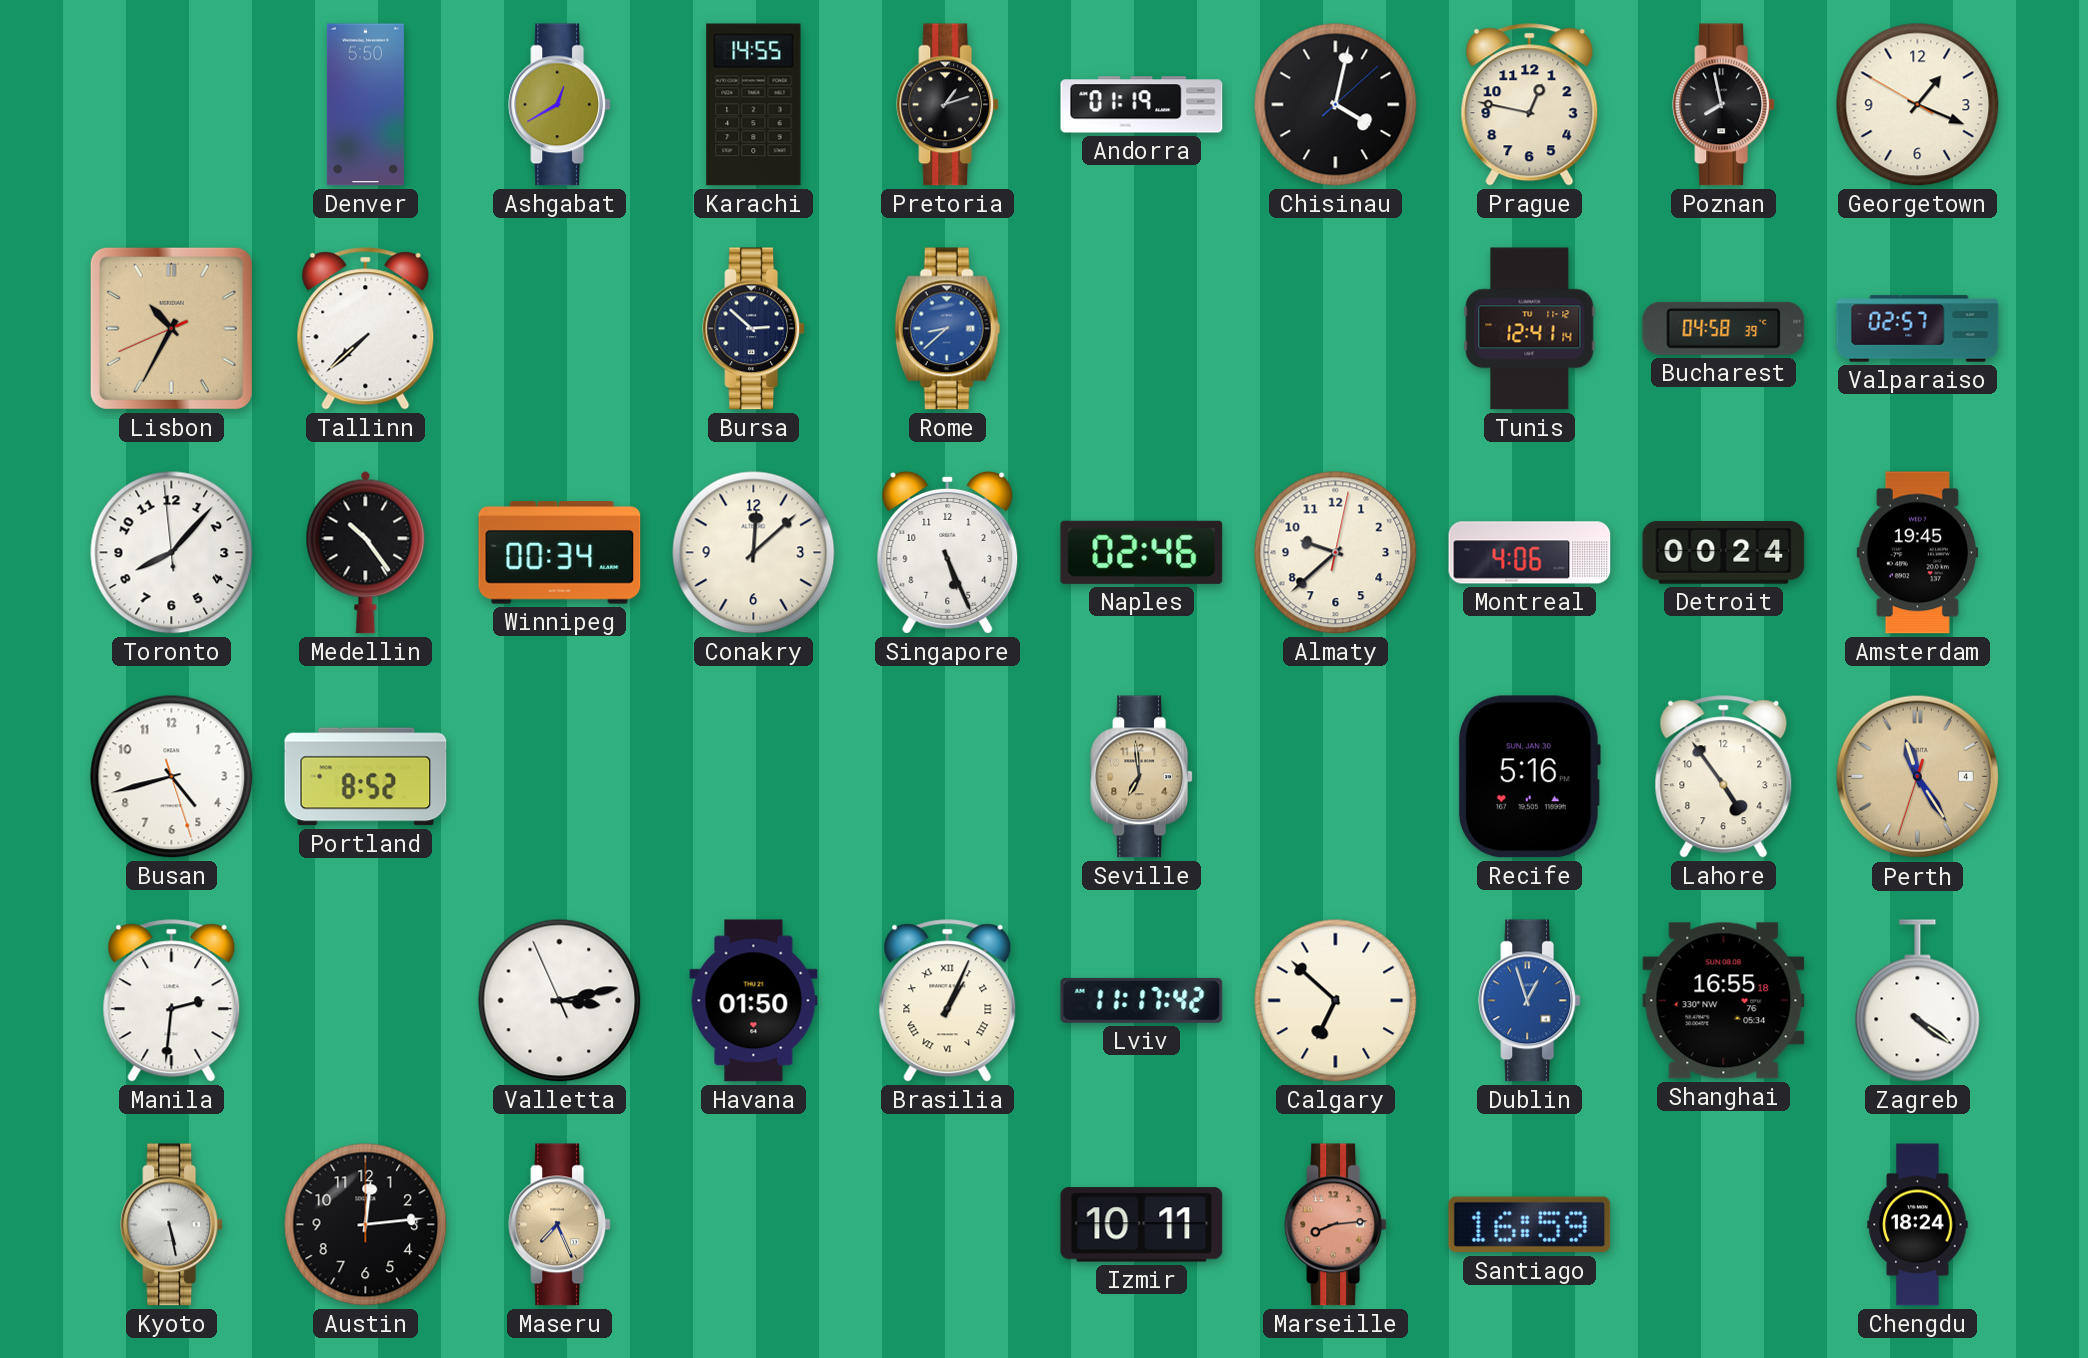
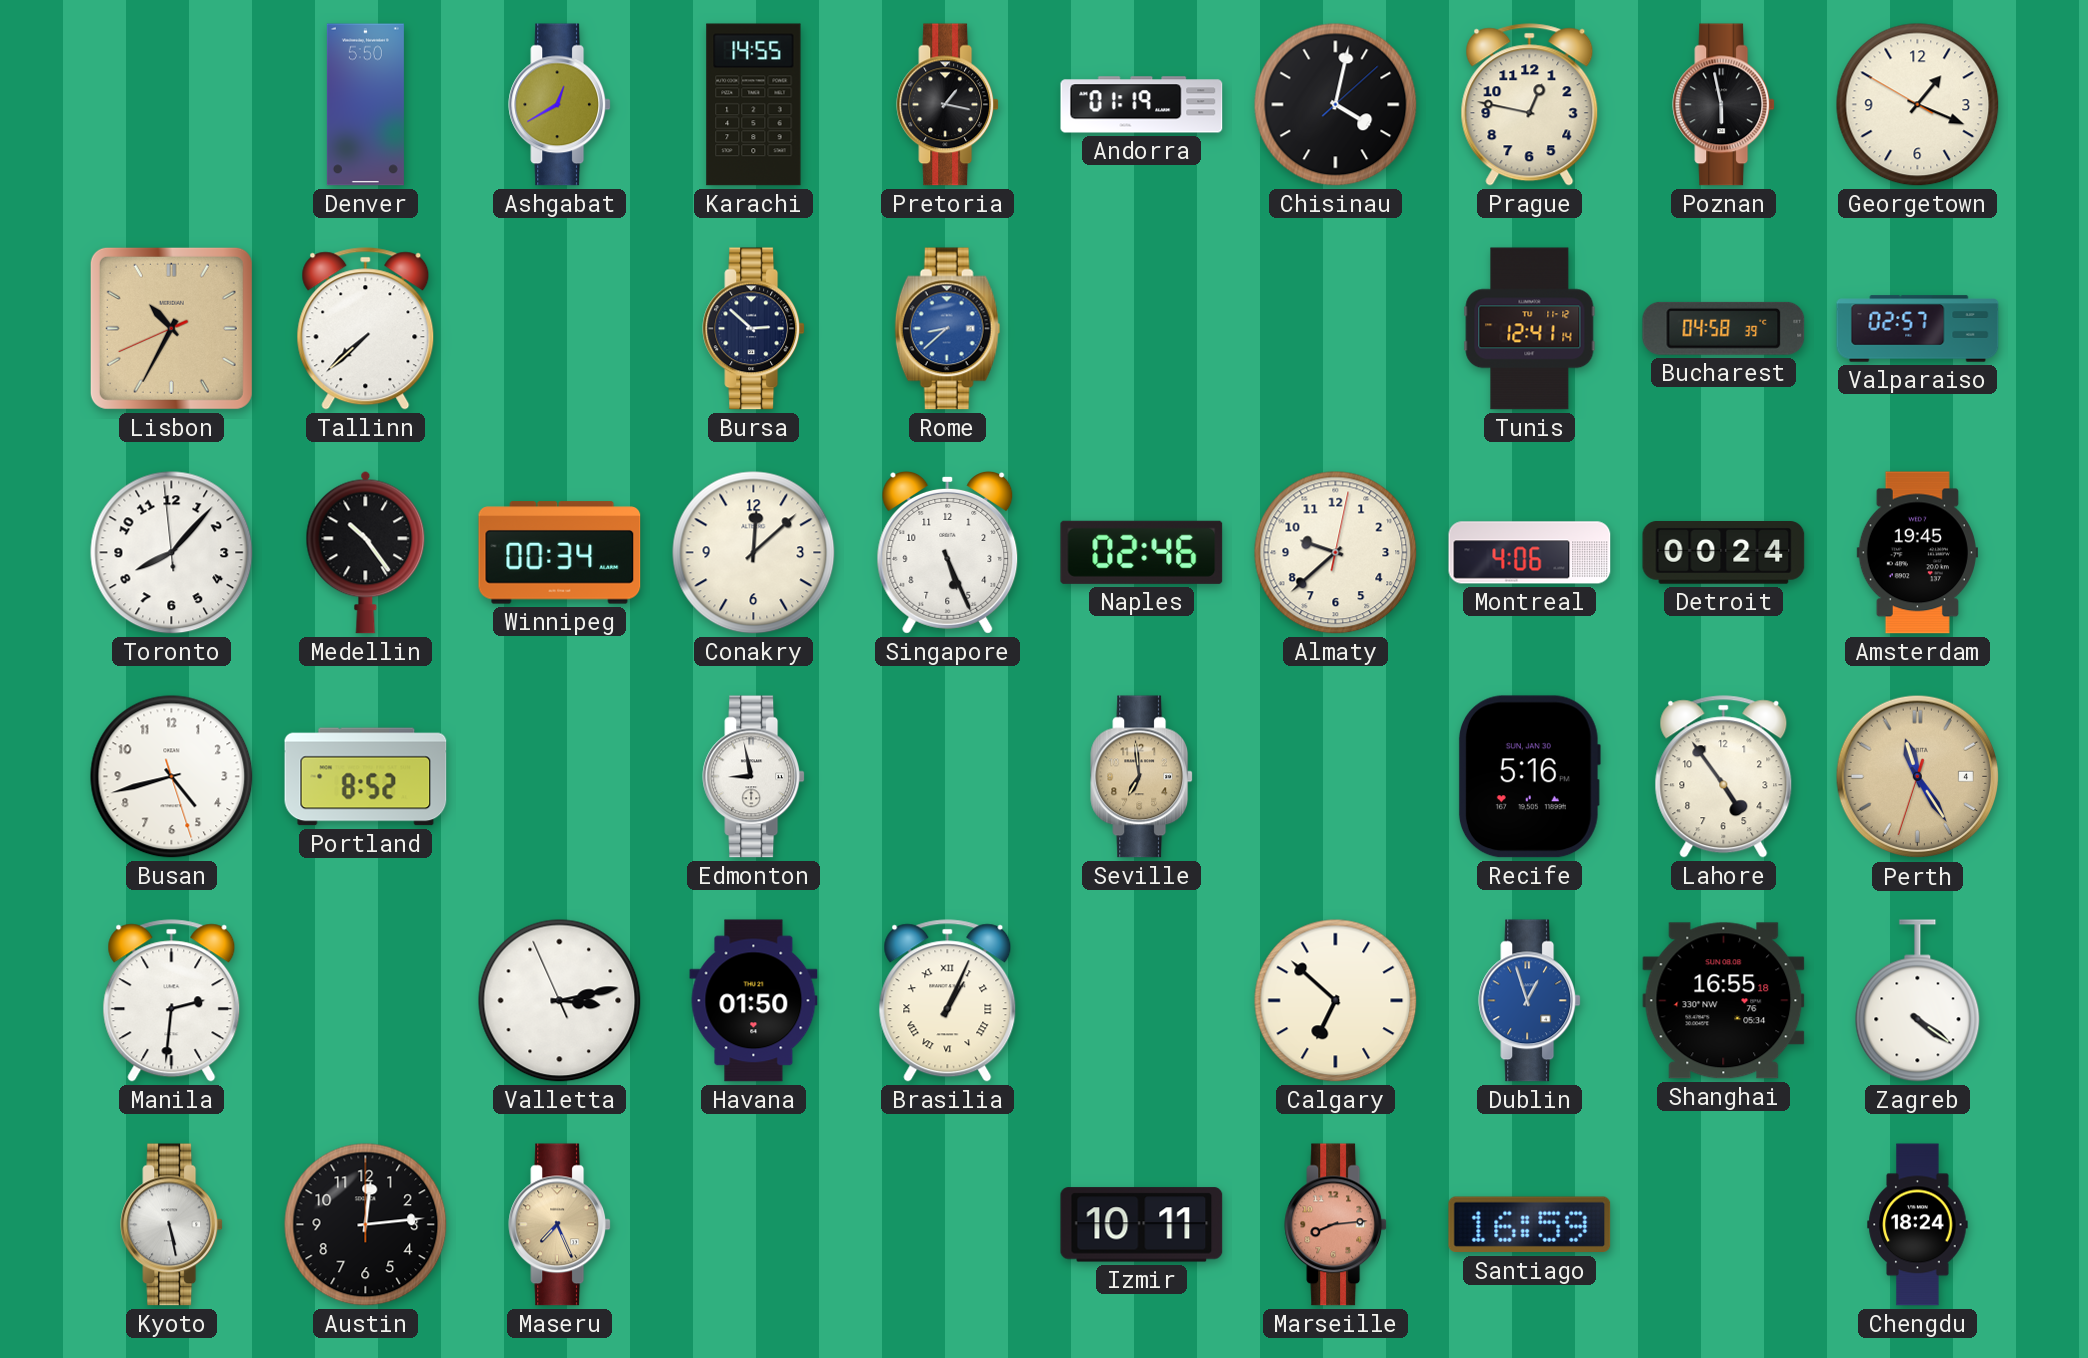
Pretoria: 1:12 -> 1:17 (948, 105)
Poznan: 7:58 -> 5:58 (1724, 105)
Edmonton: none -> 8:58 (754, 777)
Lviv: 11:17 -> none (1142, 1000)
